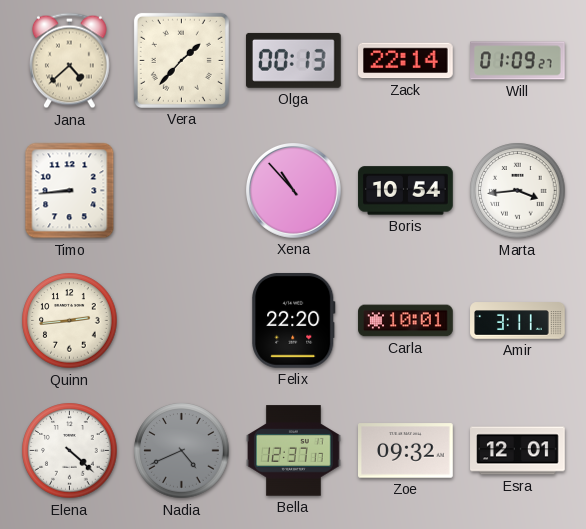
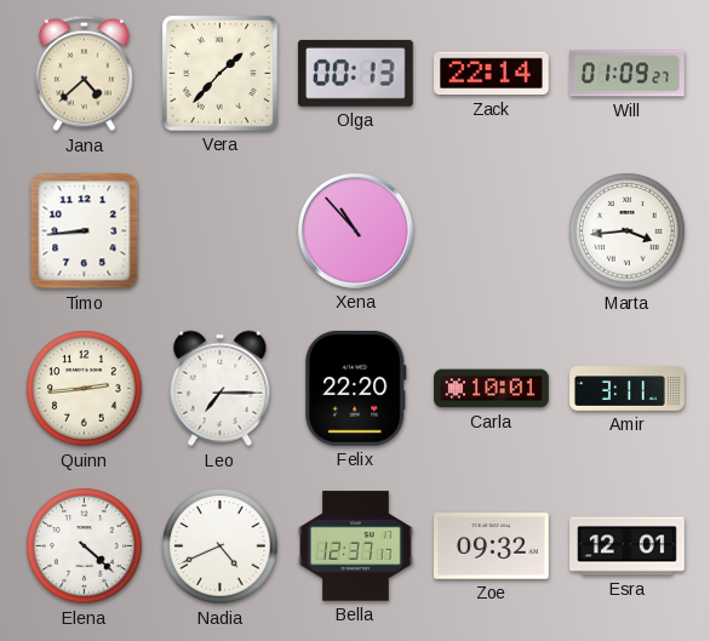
Boris: 10:54 -> none (406, 191)
Leo: none -> 7:15 (221, 389)
Nadia dial: grey -> white (221, 546)
